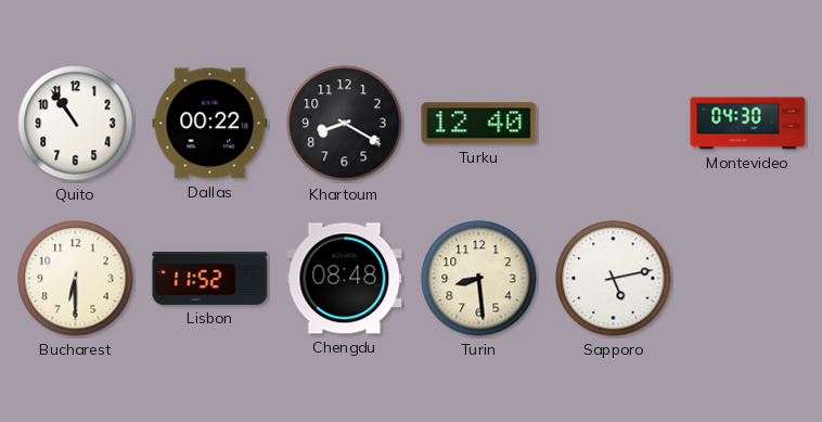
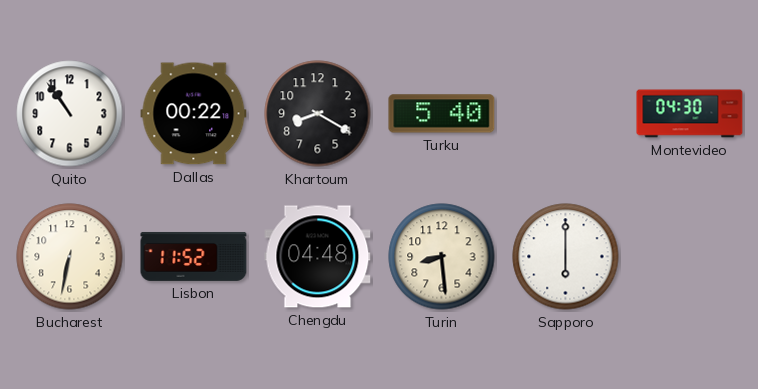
Turku: 12:40 -> 5:40 (442, 114)
Bucharest: 6:30 -> 6:32 (70, 257)
Chengdu: 08:48 -> 04:48 (318, 257)
Sapporo: 5:13 -> 6:00 (566, 257)
